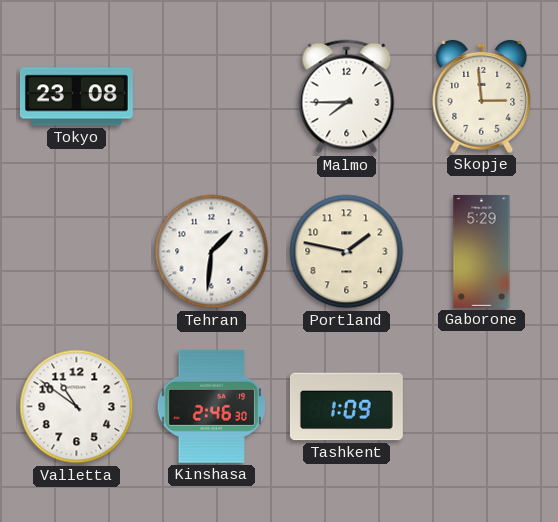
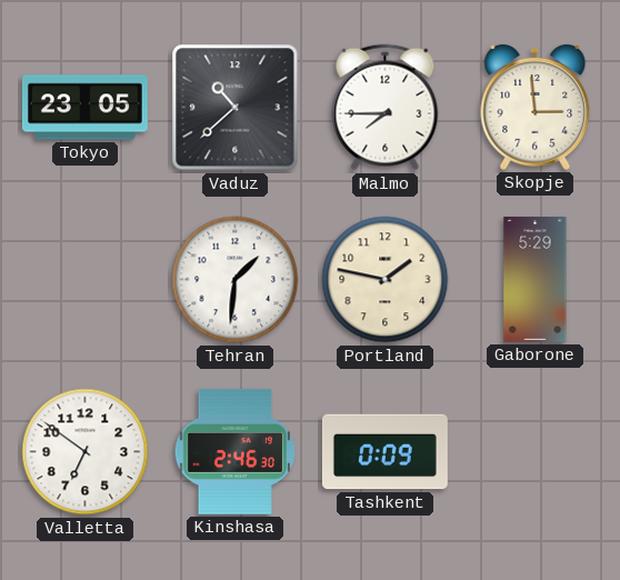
Tokyo: 23:08 -> 23:05 (84, 108)
Vaduz: none -> 10:38 (236, 108)
Valletta: 10:51 -> 6:51 (86, 452)
Tashkent: 1:09 -> 0:09 (384, 452)
